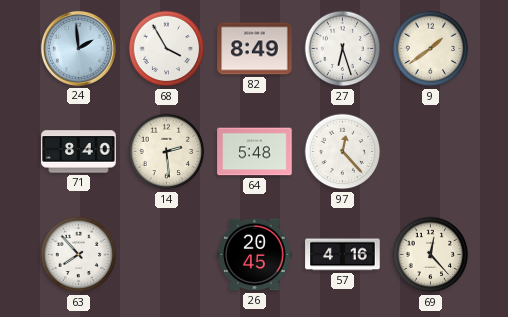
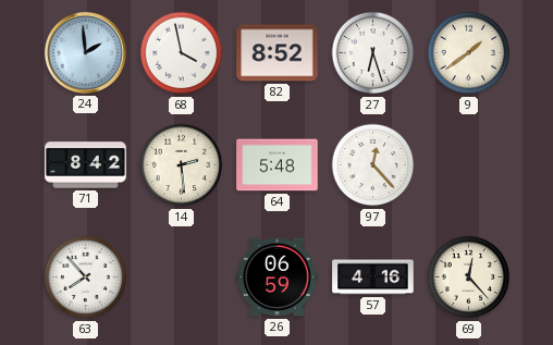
68: 3:55 -> 3:58 (182, 53)
82: 8:49 -> 8:52 (278, 53)
71: 8:40 -> 8:42 (86, 165)
26: 20:45 -> 06:59 (278, 278)
